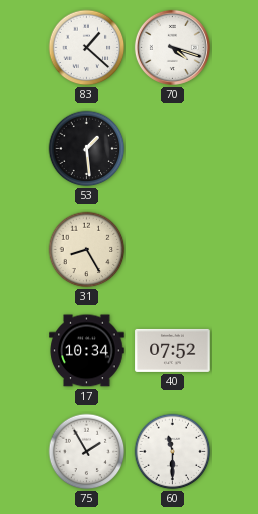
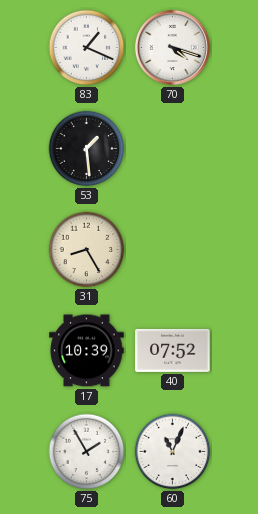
83: 1:22 -> 1:19 (87, 48)
17: 10:34 -> 10:39 (87, 351)
60: 11:30 -> 11:04 (173, 452)
